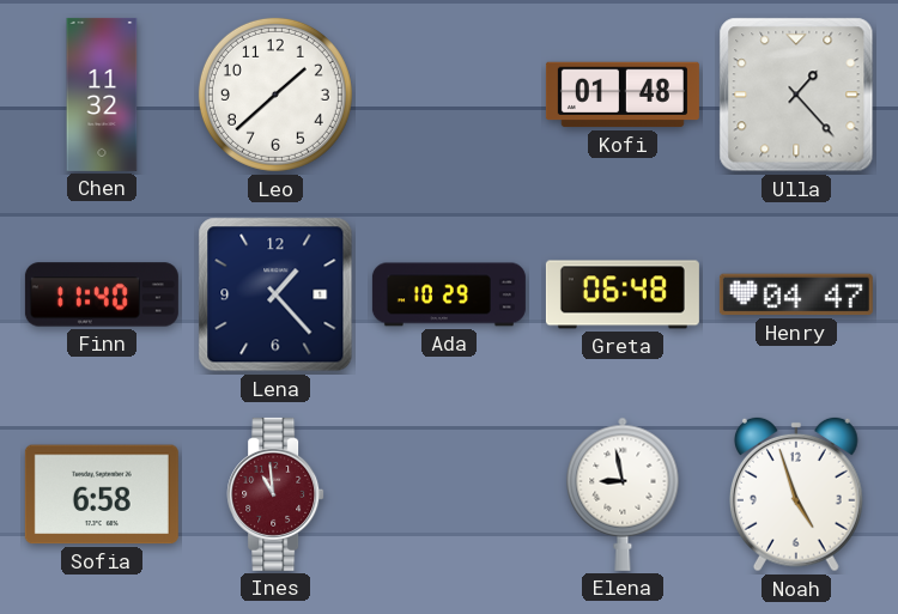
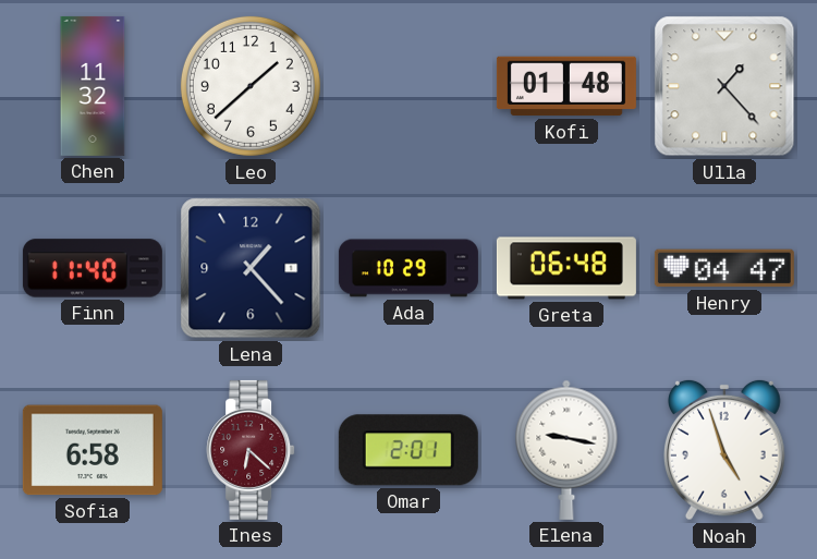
Ines: 10:59 -> 6:22 (251, 450)
Omar: none -> 2:01 (408, 450)
Elena: 8:58 -> 9:17 (566, 450)
